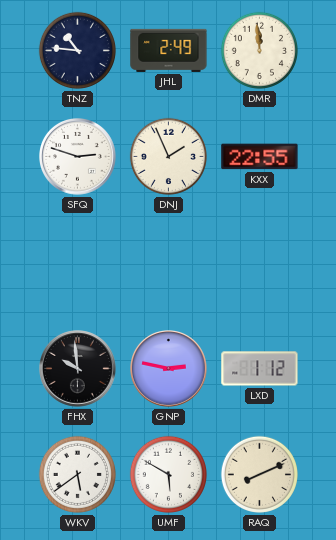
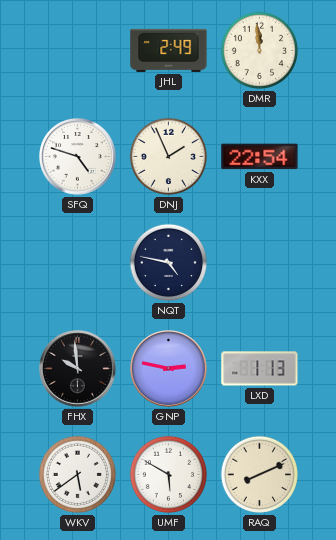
TNZ: 10:46 -> none (77, 50)
SFQ: 2:48 -> 4:48 (78, 157)
KXX: 22:55 -> 22:54 (260, 157)
NQT: none -> 4:47 (168, 262)
LXD: 1:12 -> 1:13 (260, 369)
